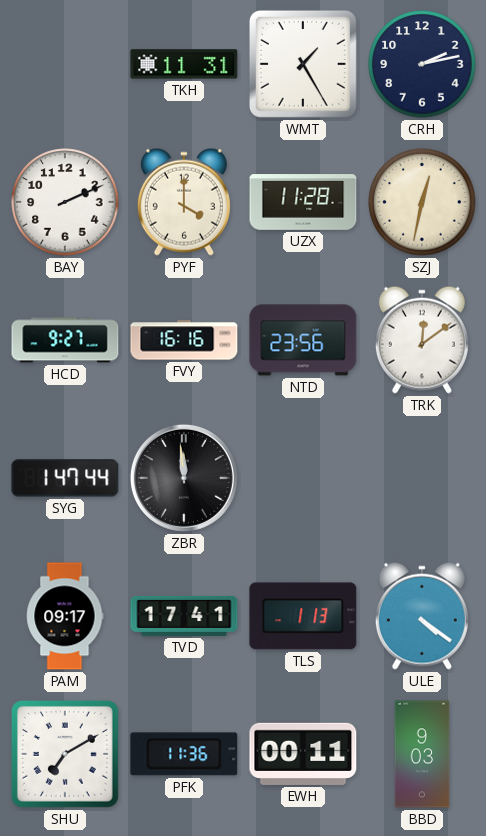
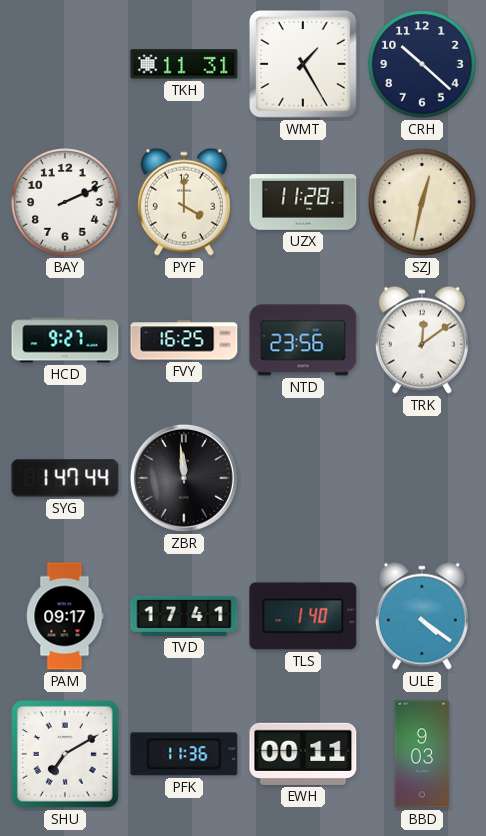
CRH: 2:13 -> 10:22 (422, 64)
FVY: 16:16 -> 16:25 (184, 340)
TLS: 1:13 -> 1:40 (303, 616)
